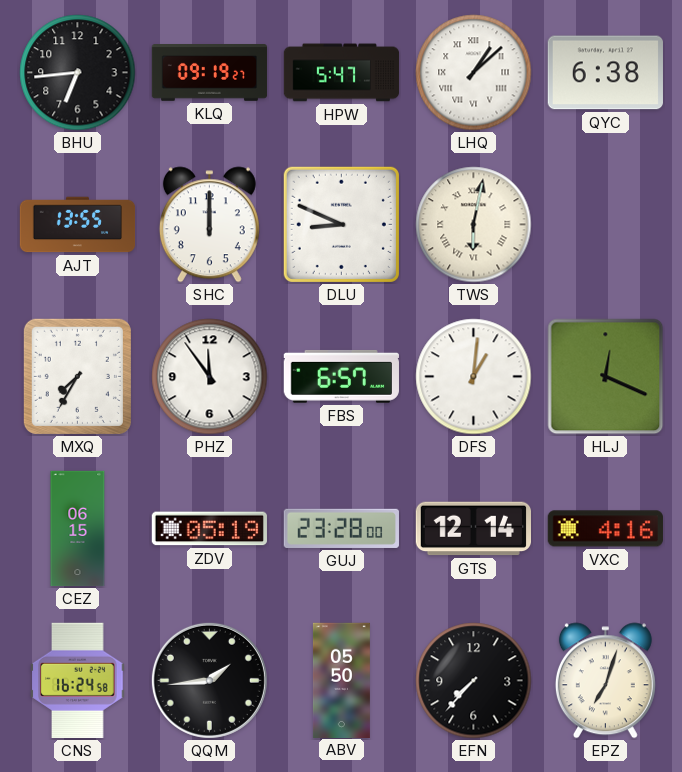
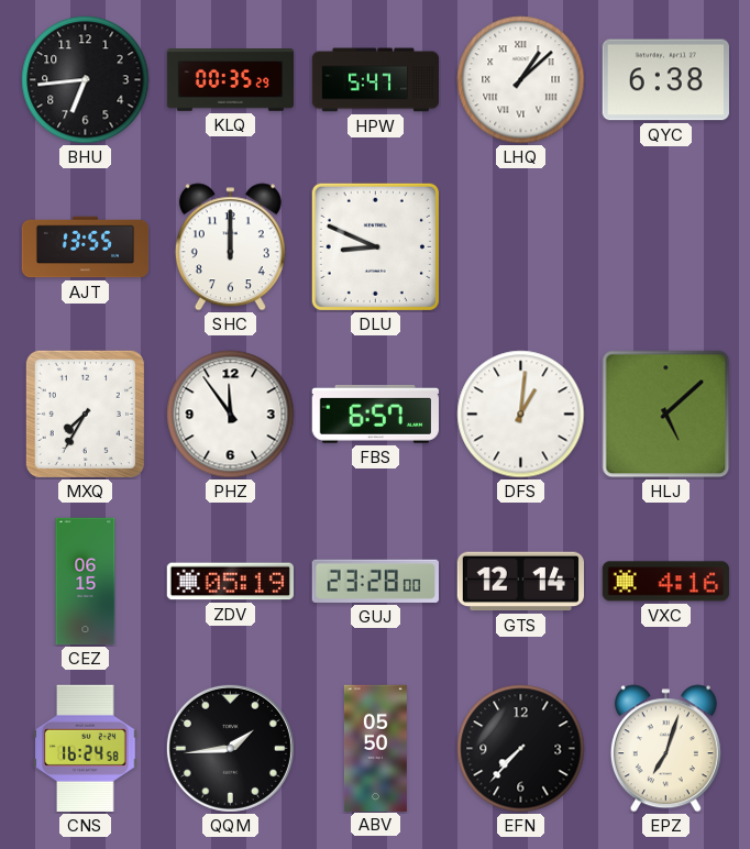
KLQ: 09:19 -> 00:35 (231, 80)
TWS: 6:02 -> none (474, 225)
HLJ: 12:19 -> 5:08 (666, 415)
